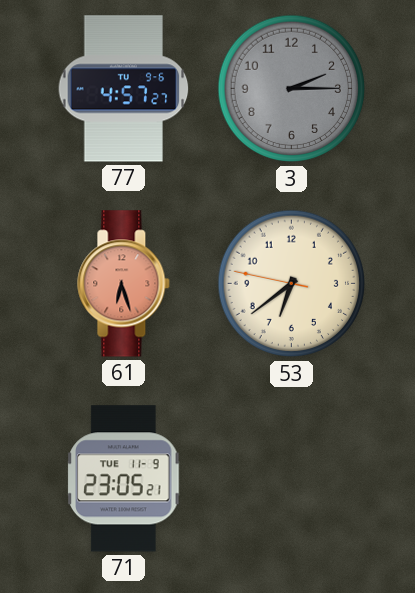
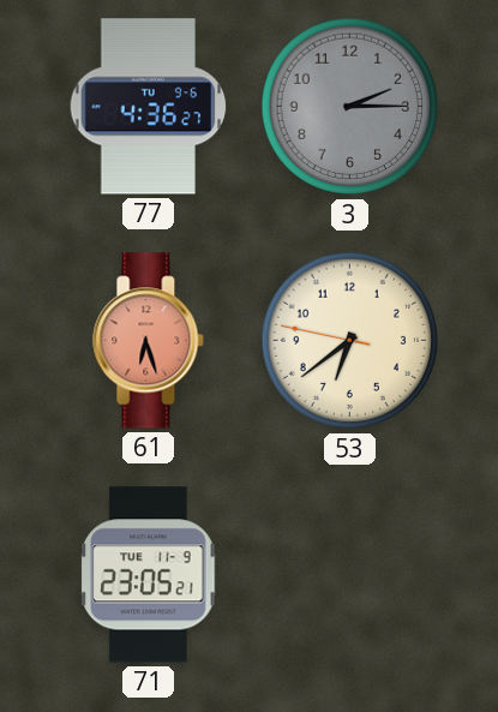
77: 4:57 -> 4:36 (149, 107)
